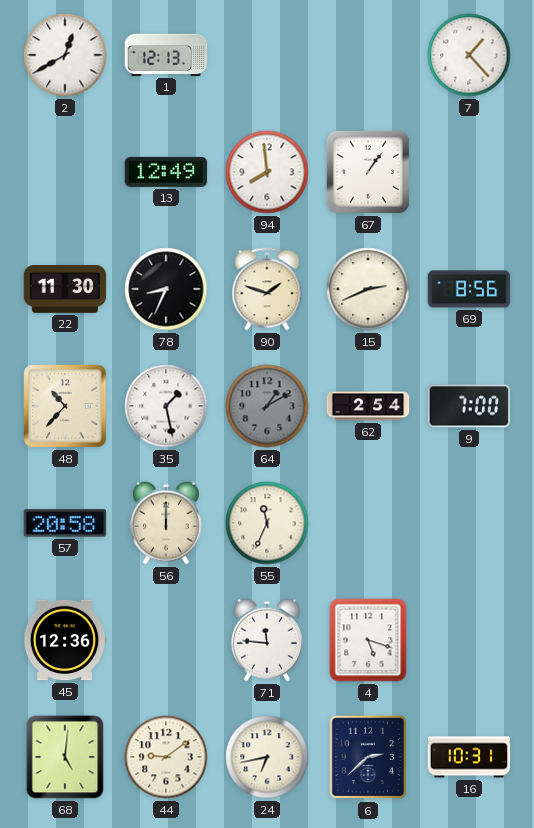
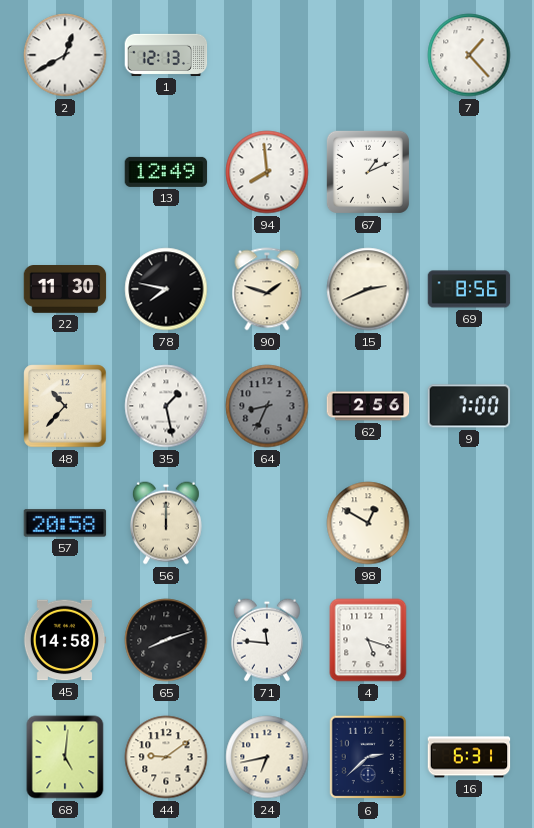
67: 1:06 -> 1:11 (368, 172)
78: 8:34 -> 7:47 (166, 289)
64: 1:10 -> 8:34 (267, 406)
62: 2:54 -> 2:56 (368, 406)
55: 11:34 -> none (267, 523)
98: none -> 12:50 (368, 523)
45: 12:36 -> 14:58 (65, 640)
65: none -> 8:12 (166, 640)
16: 10:31 -> 6:31 (469, 757)
